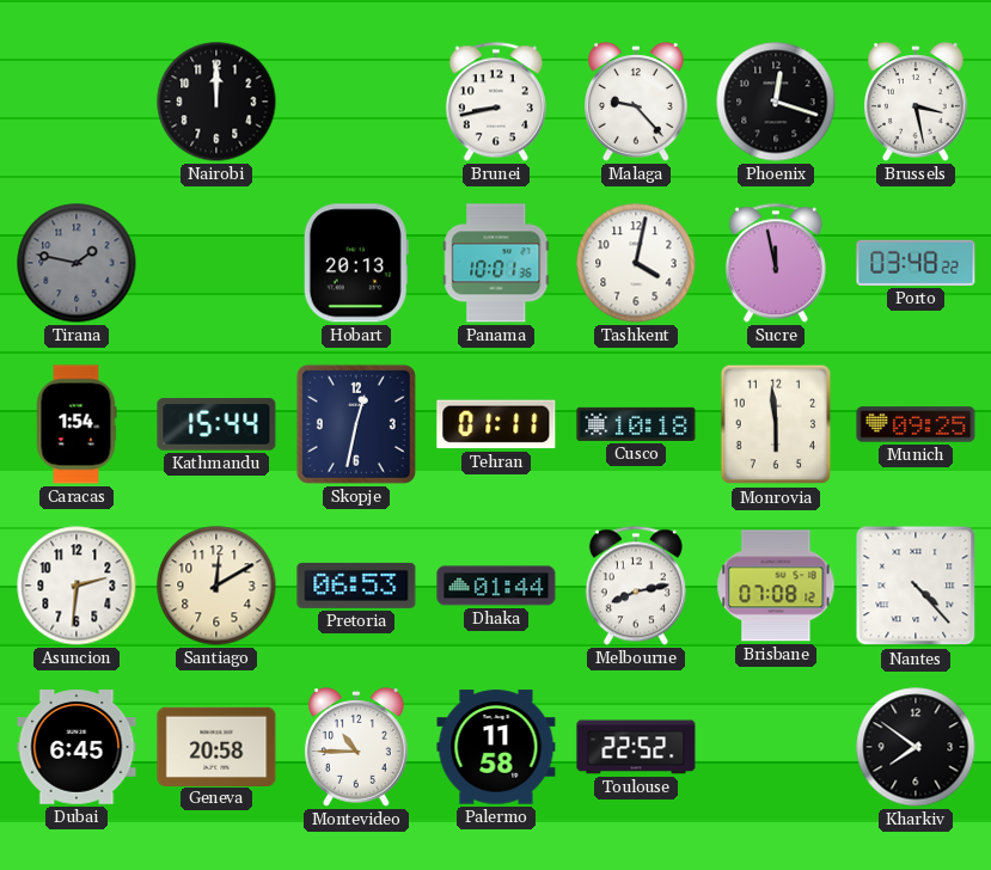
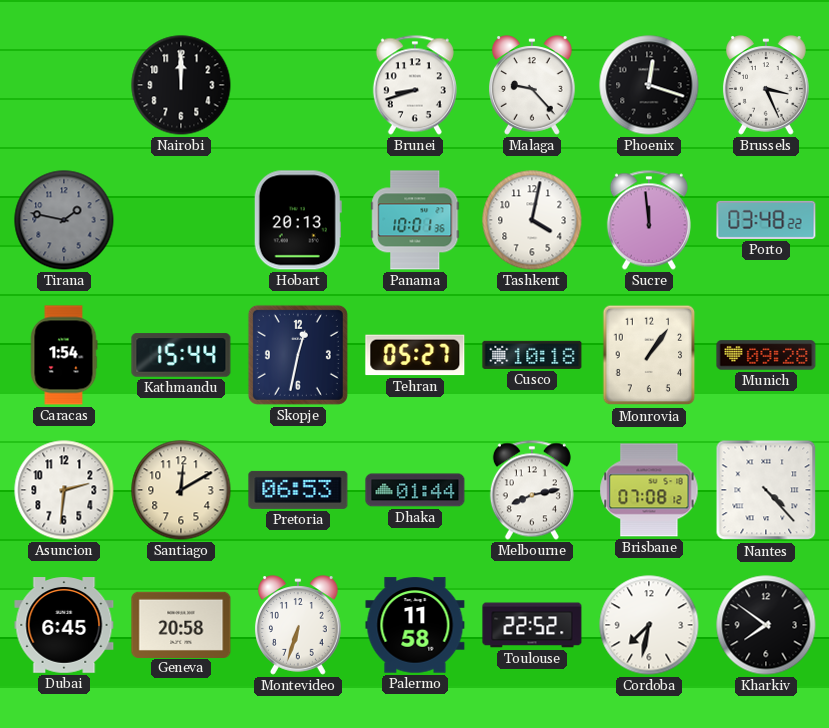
Brunei: 8:43 -> 8:42 (415, 85)
Brussels: 3:28 -> 3:26 (767, 85)
Sucre: 11:58 -> 11:59 (649, 220)
Tehran: 01:11 -> 05:27 (415, 355)
Monrovia: 5:59 -> 1:06 (649, 355)
Munich: 09:25 -> 09:28 (766, 355)
Montevideo: 10:45 -> 6:33 (299, 625)
Cordoba: none -> 7:32 (649, 625)
